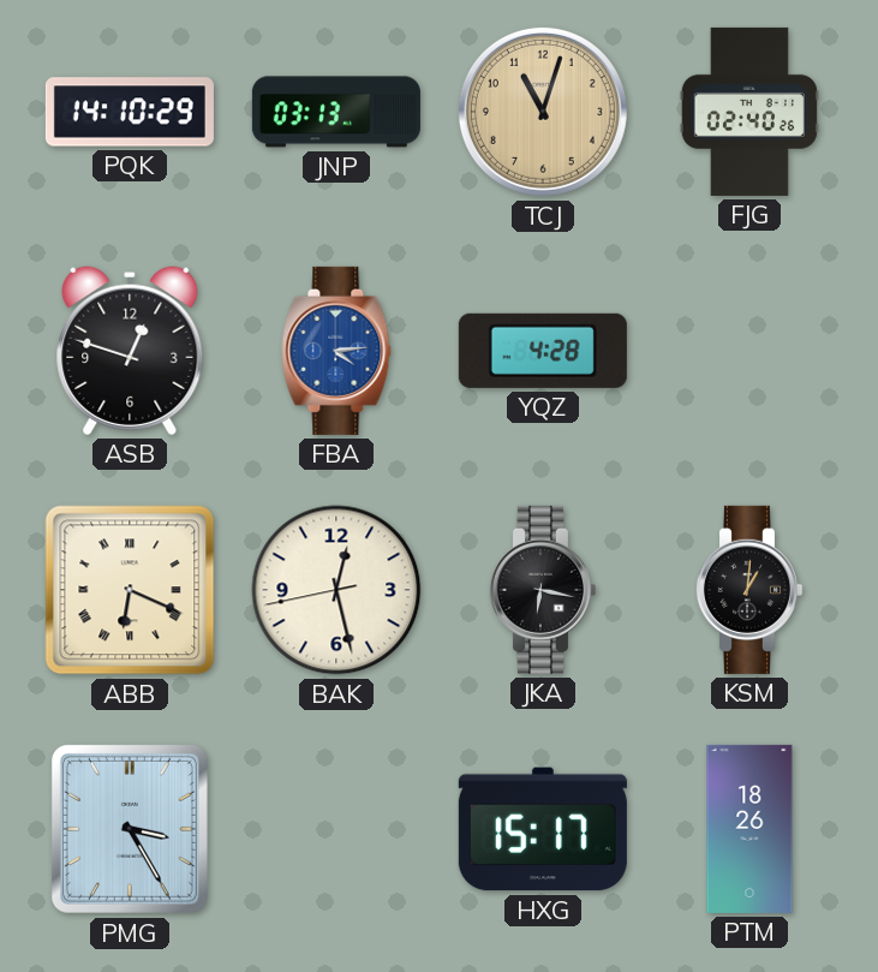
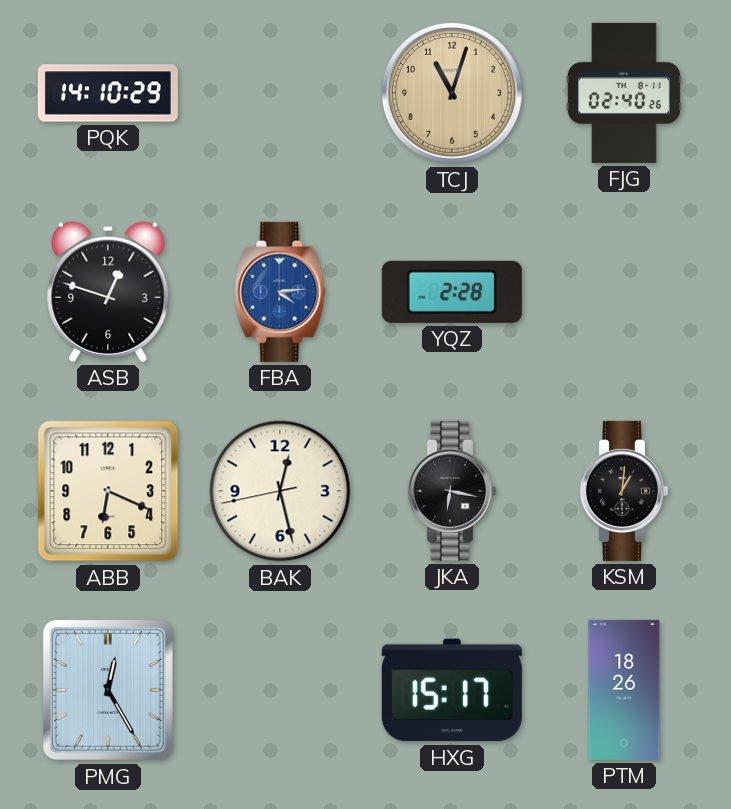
JNP: 03:13 -> none (336, 112)
YQZ: 4:28 -> 2:28 (452, 292)
ABB numerals: Roman -> Arabic (108, 491)
PMG: 3:25 -> 12:25 (108, 690)
